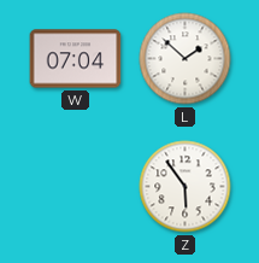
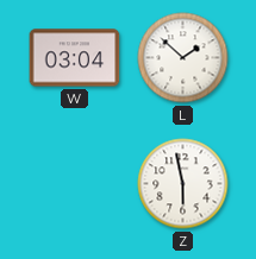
W: 07:04 -> 03:04 (75, 58)
Z: 5:54 -> 5:58 (183, 184)
